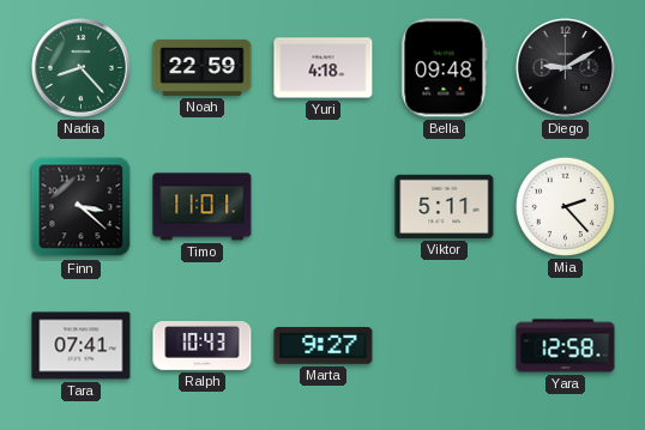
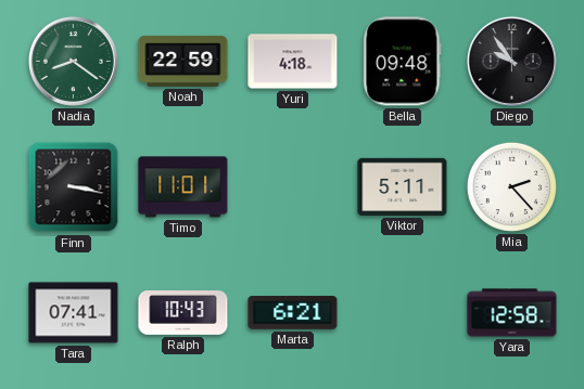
Nadia: 8:23 -> 8:21 (73, 61)
Diego: 9:10 -> 9:54 (511, 61)
Finn: 3:22 -> 3:17 (74, 187)
Marta: 9:27 -> 6:21 (293, 313)
